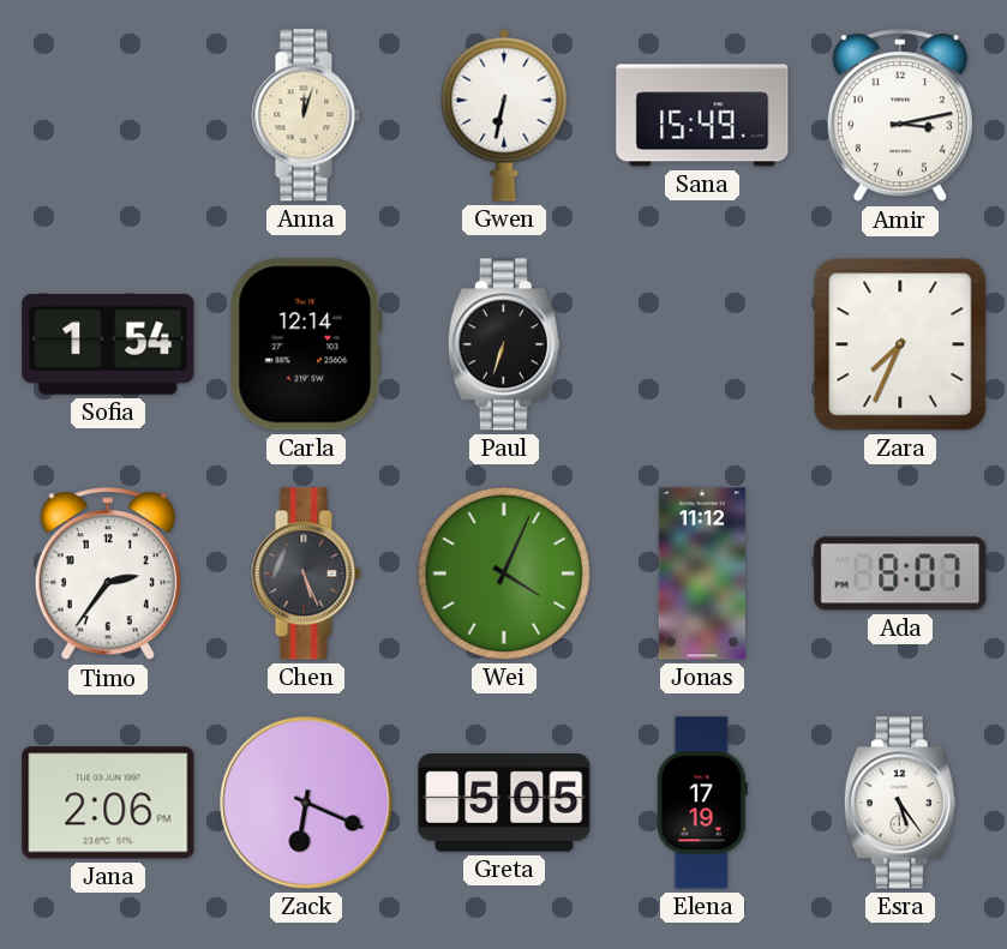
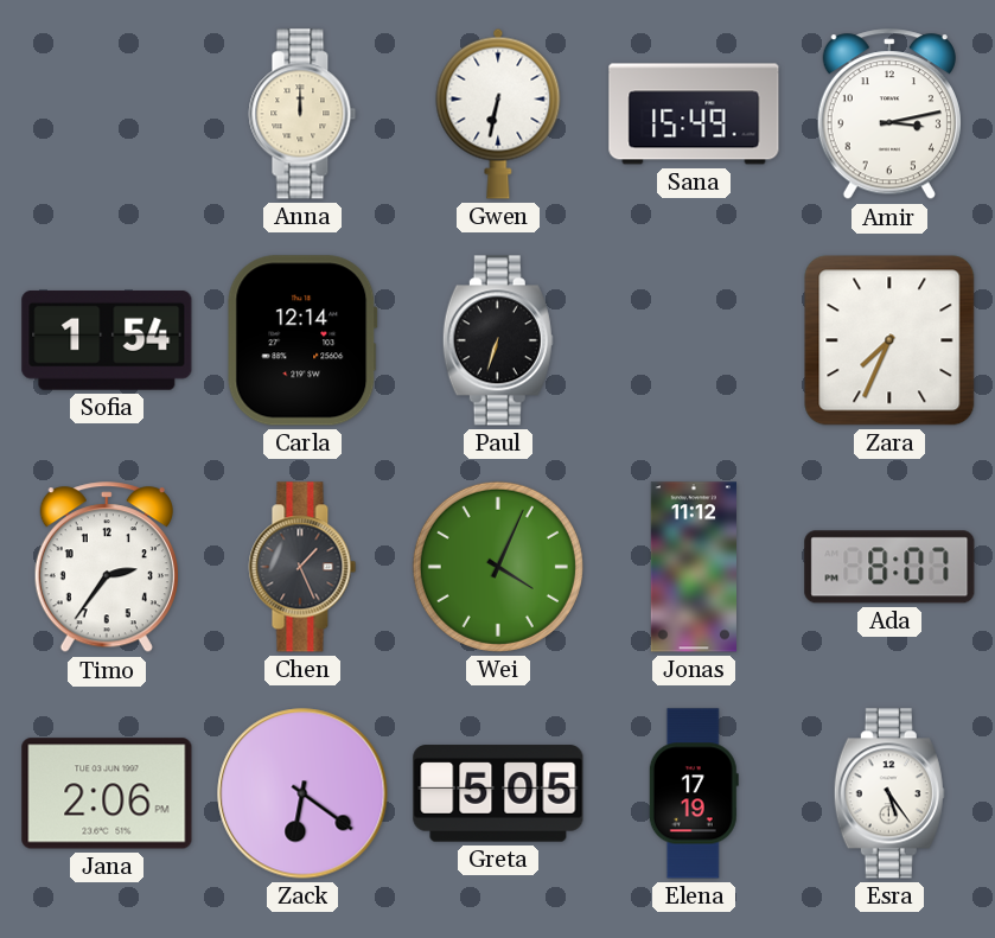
Anna: 12:03 -> 12:00 (302, 114)
Chen: 5:26 -> 1:26 (302, 567)
Zack: 6:19 -> 6:21 (302, 793)
